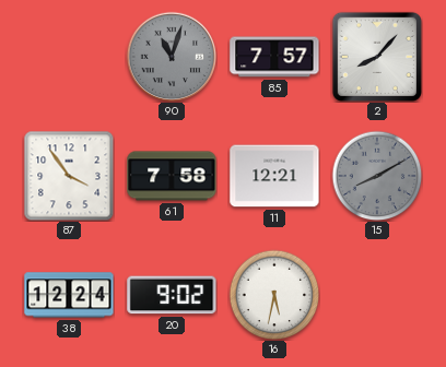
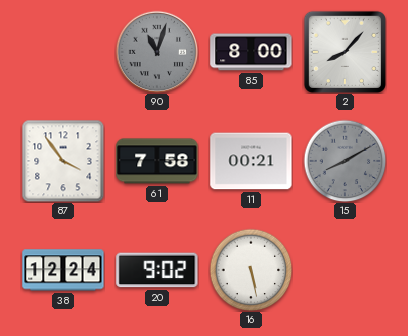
85: 7:57 -> 8:00 (251, 52)
11: 12:21 -> 00:21 (251, 161)
16: 5:32 -> 5:28 (251, 270)
